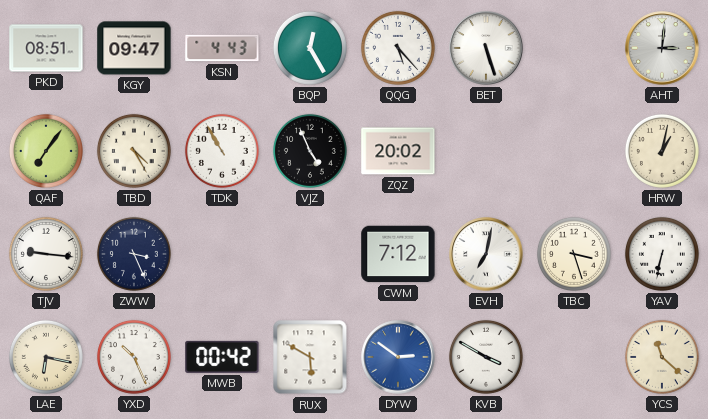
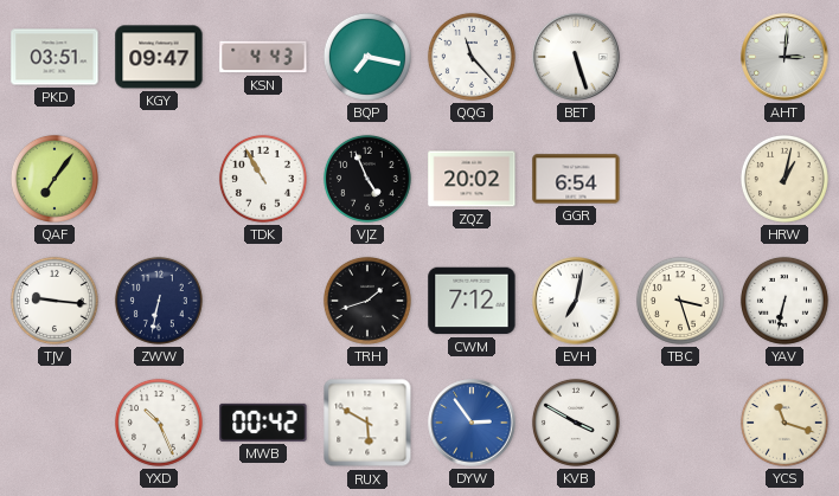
PKD: 08:51 -> 03:51 (55, 57)
BQP: 12:25 -> 7:17 (367, 57)
QQG: 5:23 -> 11:23 (472, 57)
TBD: 4:25 -> none (134, 151)
GGR: none -> 6:54 (576, 179)
ZWW: 3:26 -> 6:32 (159, 301)
TRH: none -> 1:42 (367, 301)
LAE: 6:17 -> none (46, 357)
DYW: 2:51 -> 2:54 (472, 423)
YCS: 11:22 -> 11:18 (784, 423)
